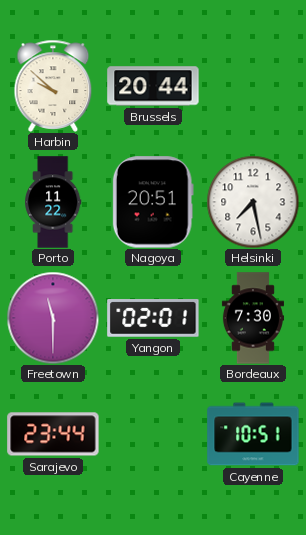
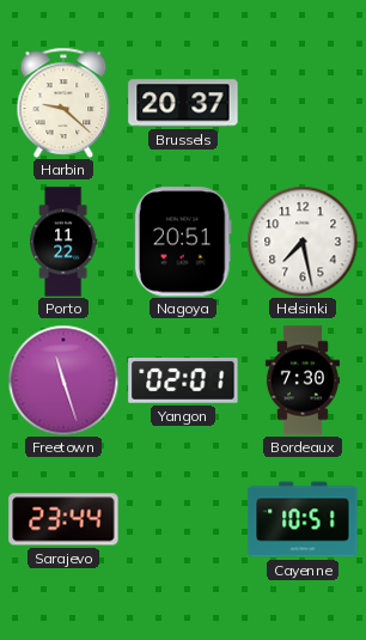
Harbin: 9:52 -> 9:22 (63, 103)
Brussels: 20:44 -> 20:37 (183, 103)
Freetown: 11:30 -> 11:27 (63, 380)
